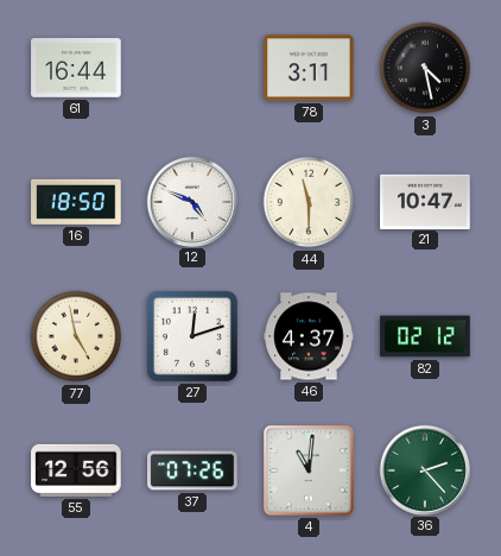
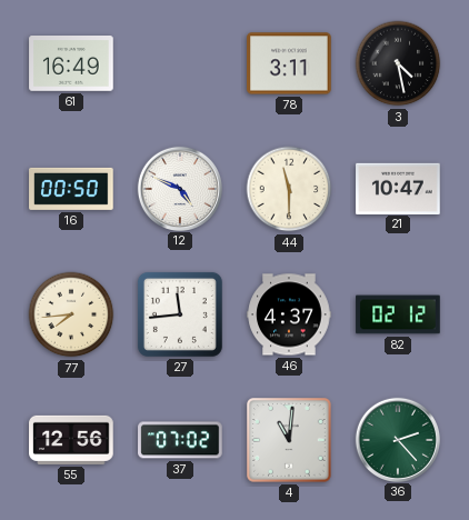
61: 16:44 -> 16:49 (71, 64)
16: 18:50 -> 00:50 (71, 189)
77: 4:58 -> 7:44 (71, 314)
27: 12:12 -> 11:44 (180, 314)
37: 07:26 -> 07:02 (180, 440)
